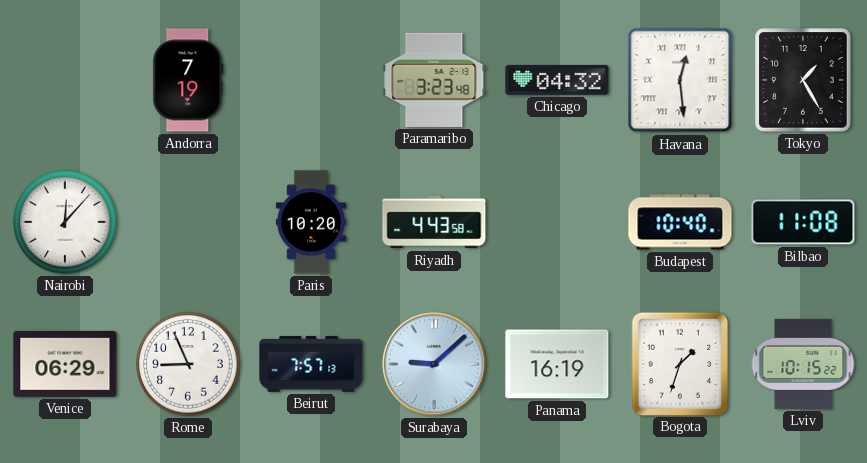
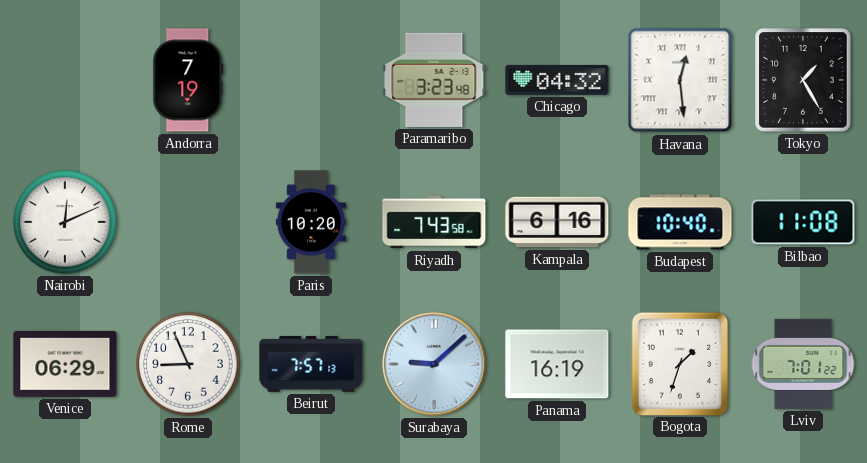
Nairobi: 12:07 -> 12:11 (65, 222)
Riyadh: 4:43 -> 7:43 (434, 222)
Kampala: none -> 6:16 (557, 222)
Lviv: 10:15 -> 7:01 (803, 364)
